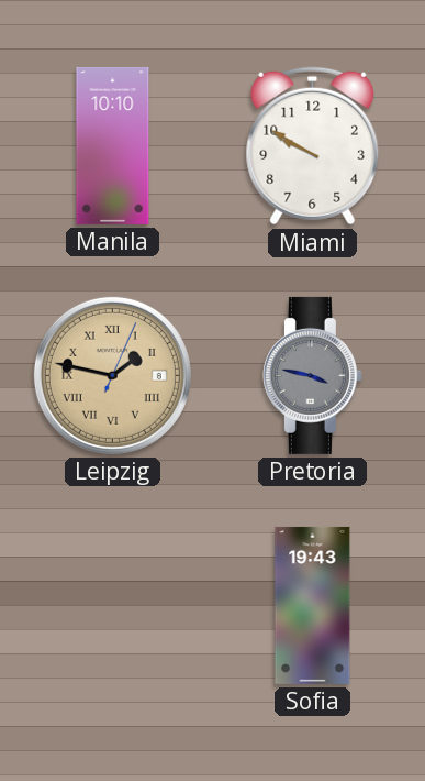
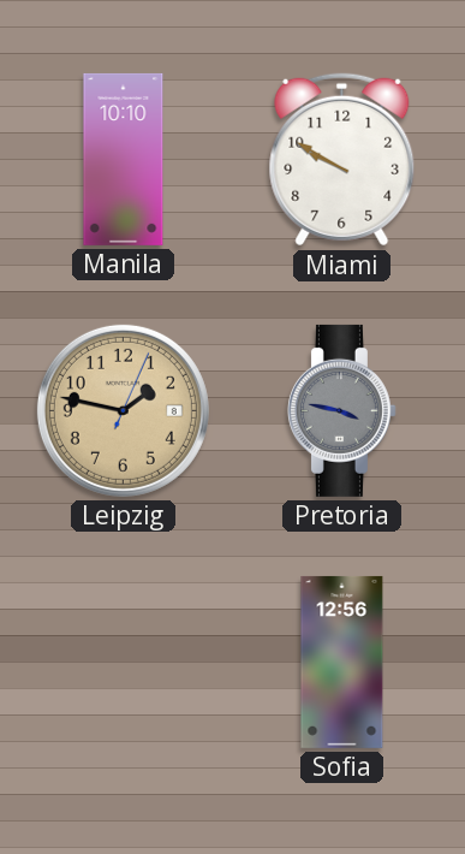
Leipzig numerals: Roman -> Arabic (123, 410)
Sofia: 19:43 -> 12:56 (342, 662)
